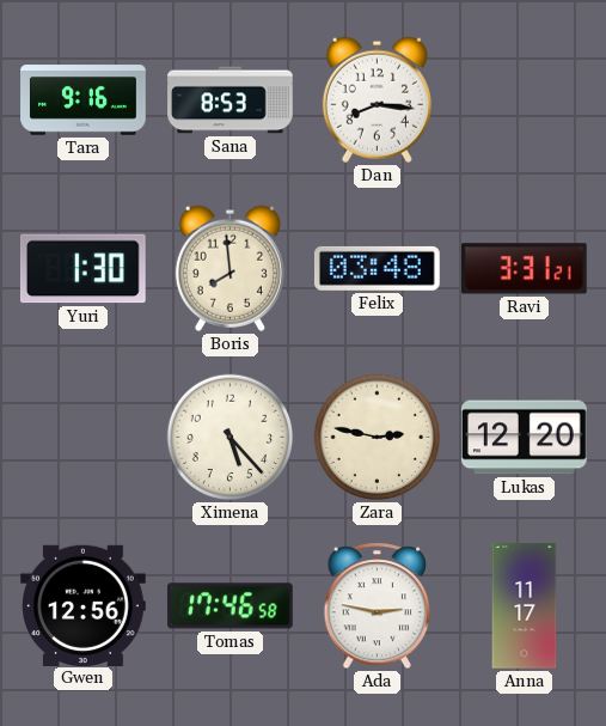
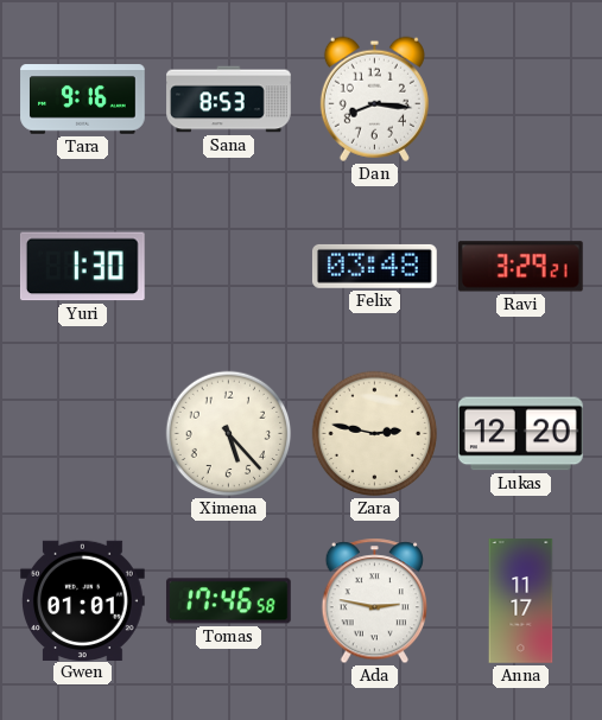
Boris: 7:59 -> none (229, 268)
Ravi: 3:31 -> 3:29 (520, 267)
Gwen: 12:56 -> 01:01 (83, 600)
